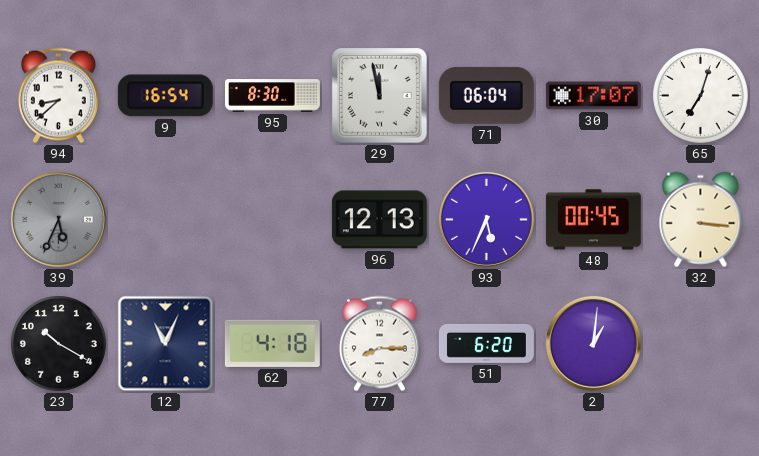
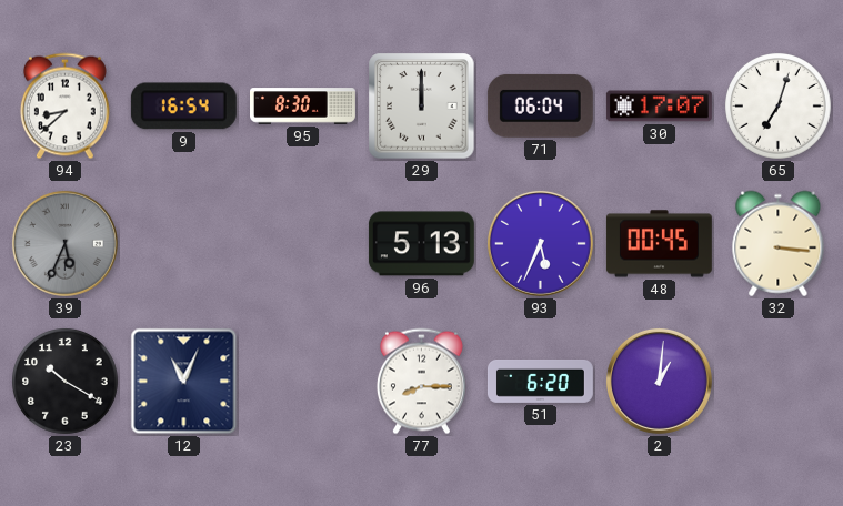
29: 11:58 -> 12:00 (422, 107)
96: 12:13 -> 5:13 (421, 244)
62: 4:18 -> none (272, 343)
